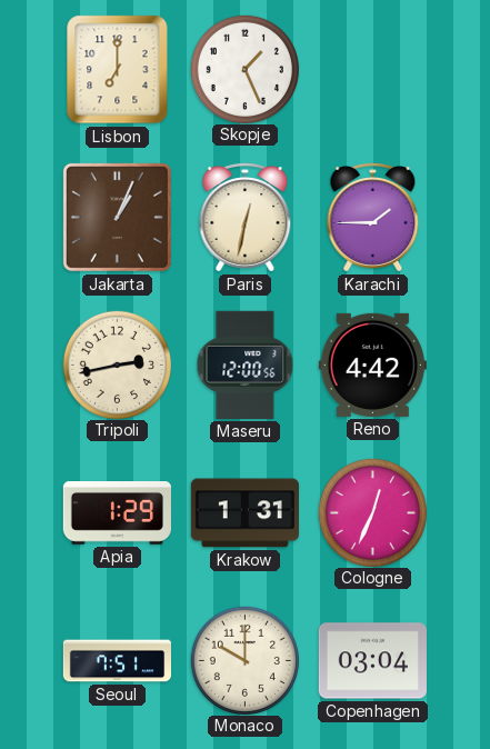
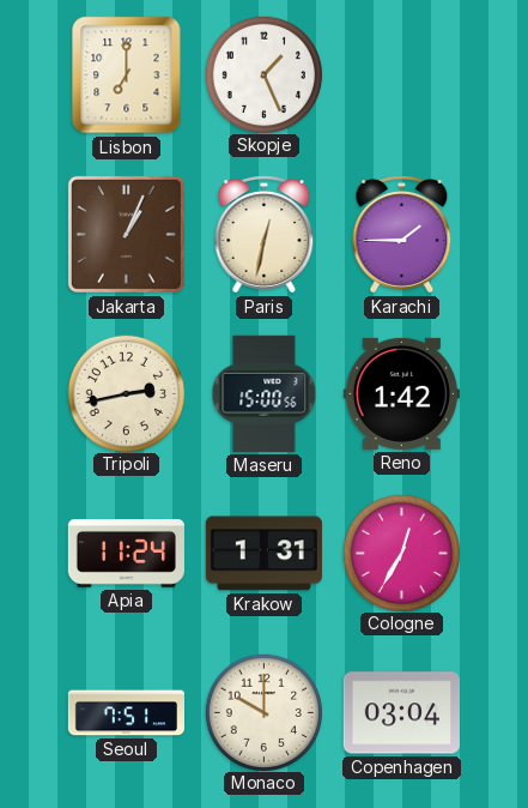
Maseru: 12:00 -> 15:00 (265, 393)
Reno: 4:42 -> 1:42 (401, 393)
Apia: 1:29 -> 11:24 (126, 554)
Cologne: 12:34 -> 12:35 (401, 553)
